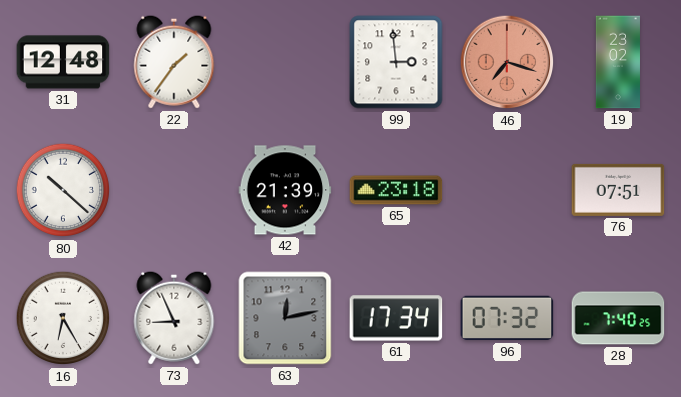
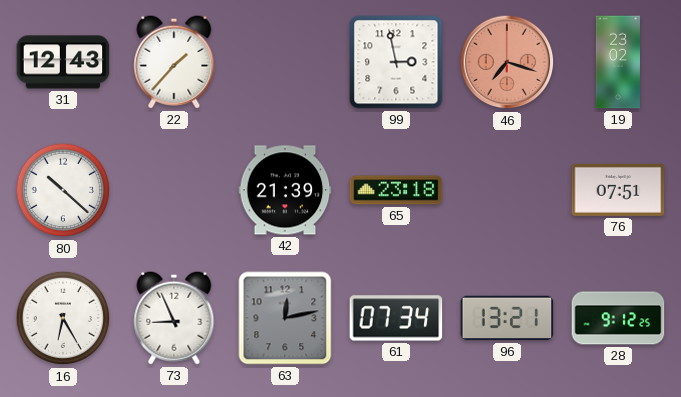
31: 12:48 -> 12:43 (63, 62)
22: 1:36 -> 1:37 (174, 62)
99: 2:59 -> 2:58 (396, 62)
61: 17:34 -> 07:34 (396, 318)
96: 07:32 -> 13:21 (507, 318)
28: 7:40 -> 9:12 (618, 318)
